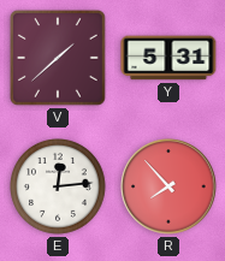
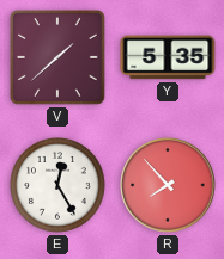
Y: 5:31 -> 5:35 (168, 57)
E: 12:14 -> 12:25 (59, 186)
